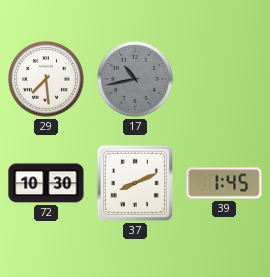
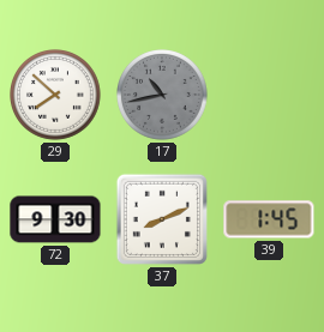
29: 7:29 -> 7:52 (56, 96)
72: 10:30 -> 9:30 (55, 219)
